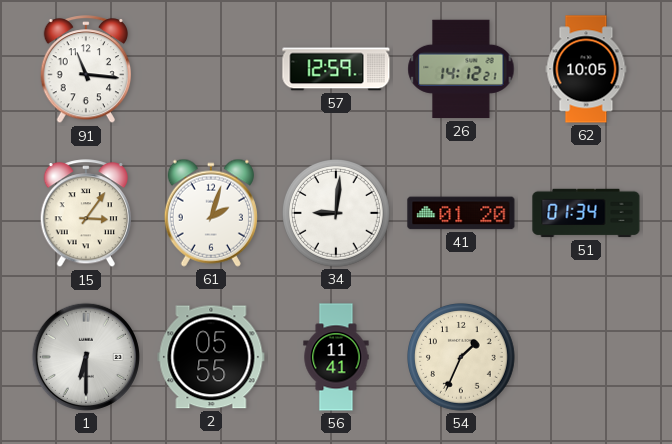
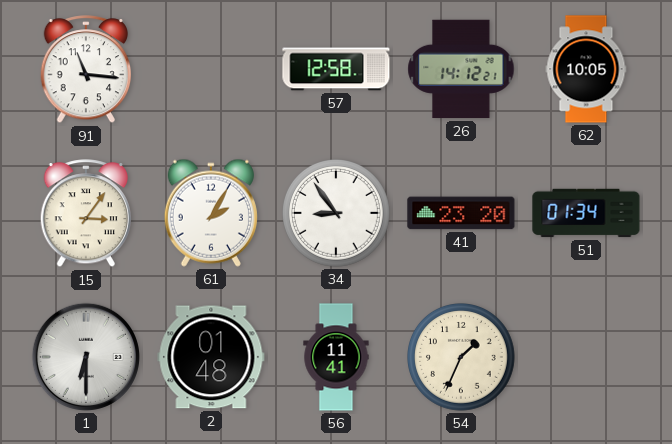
57: 12:59 -> 12:58 (336, 69)
61: 2:03 -> 2:05 (211, 213)
34: 9:01 -> 8:54 (337, 214)
41: 01:20 -> 23:20 (461, 213)
2: 05:55 -> 01:48 (211, 357)
